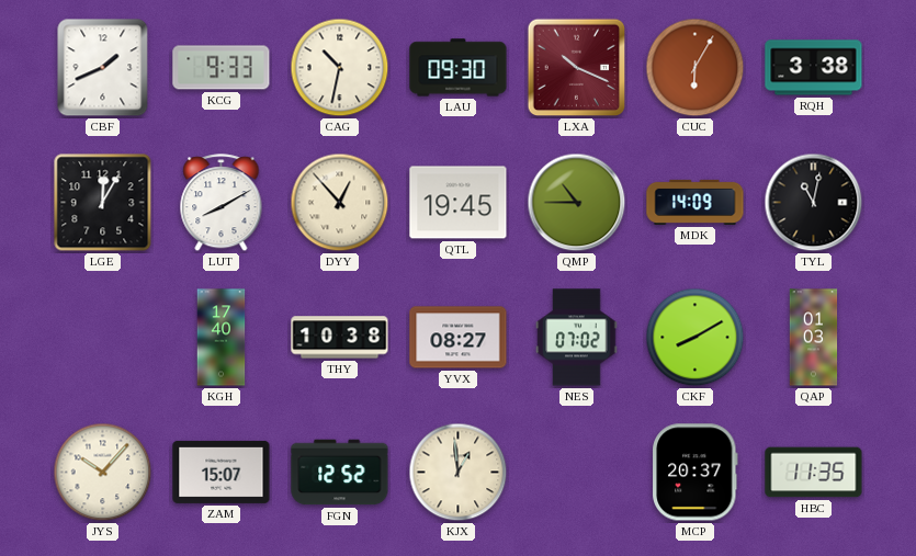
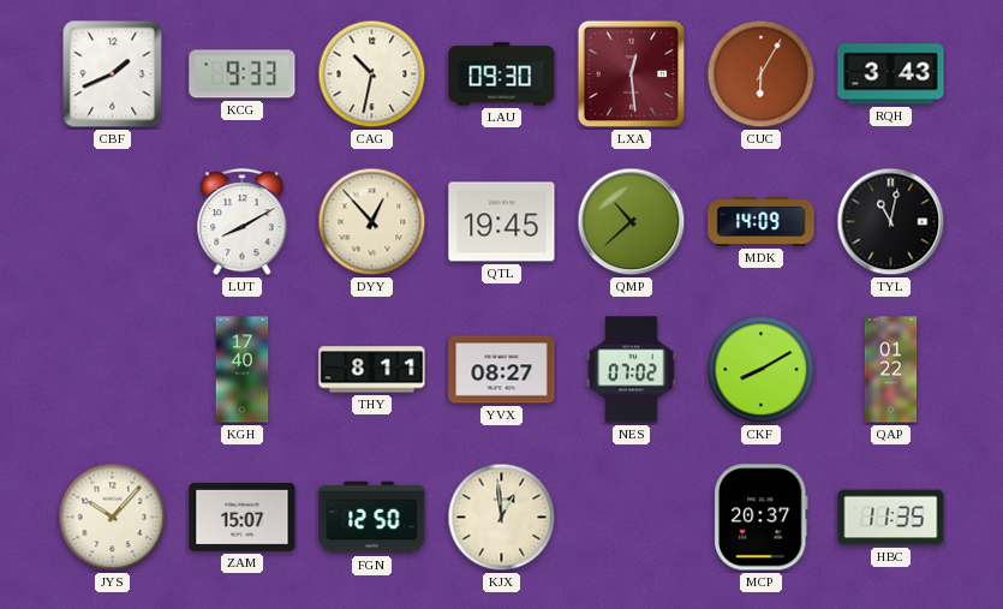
LXA: 10:19 -> 12:29 (632, 74)
RQH: 3:38 -> 3:43 (891, 74)
LGE: 12:05 -> none (103, 203)
QMP: 10:45 -> 10:38 (632, 222)
THY: 10:38 -> 8:11 (372, 370)
QAP: 01:03 -> 01:22 (891, 370)
FGN: 12:52 -> 12:50 (372, 518)
